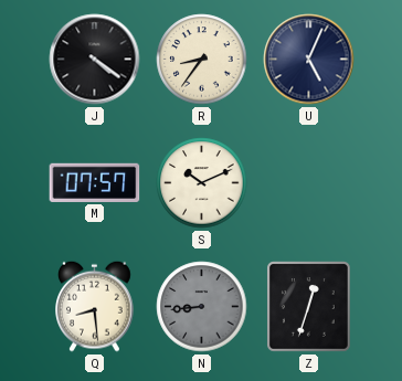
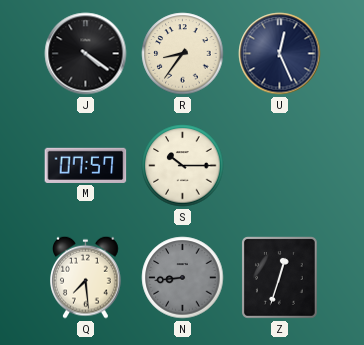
U: 5:04 -> 12:26 (280, 54)
S: 10:11 -> 10:15 (183, 166)
Q: 8:29 -> 7:29 (86, 277)
